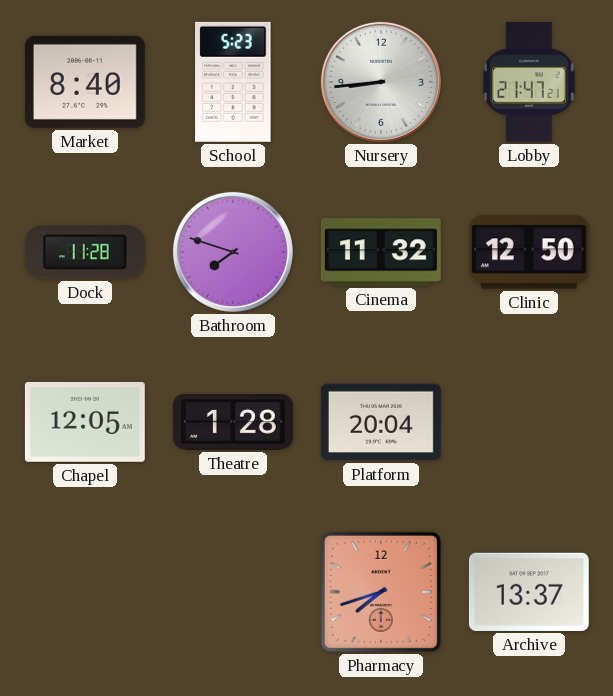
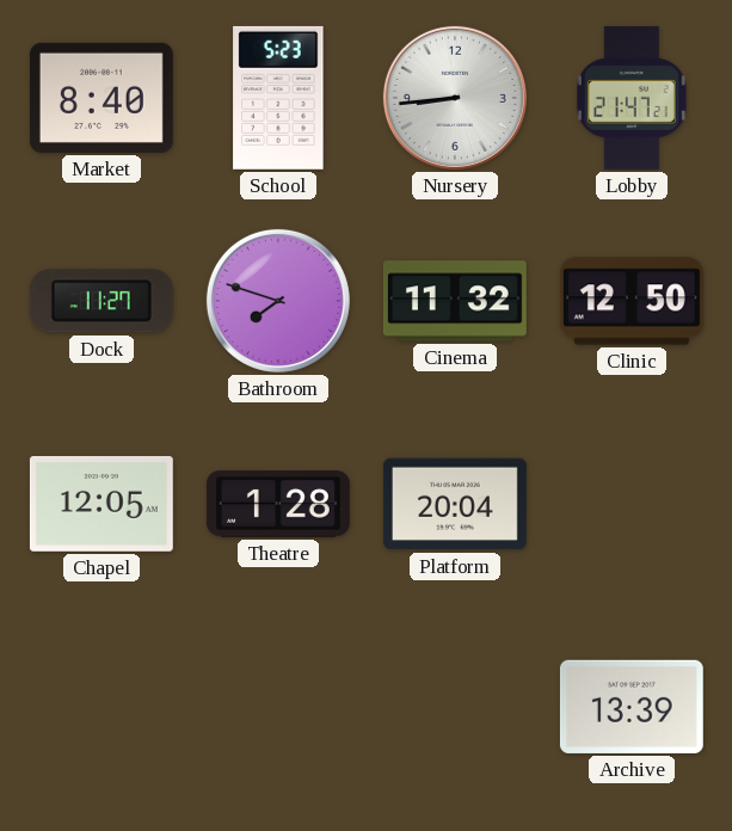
Dock: 11:28 -> 11:27 (102, 301)
Pharmacy: 7:42 -> none (381, 592)
Archive: 13:37 -> 13:39 (632, 707)
